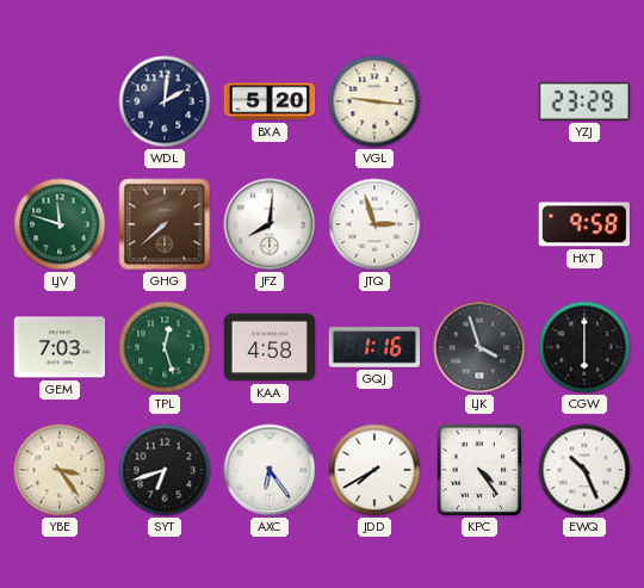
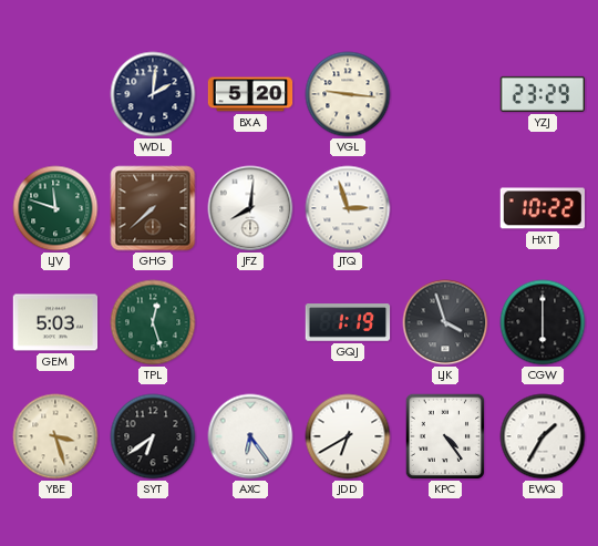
HXT: 9:58 -> 10:22 (542, 208)
GEM: 7:03 -> 5:03 (55, 322)
KAA: 4:58 -> none (270, 347)
GQJ: 1:16 -> 1:19 (348, 322)
YBE: 3:24 -> 3:27 (55, 436)
SYT: 6:42 -> 6:39 (153, 436)
JDD: 7:40 -> 6:40 (348, 436)
EWQ: 10:26 -> 1:35 (543, 436)
